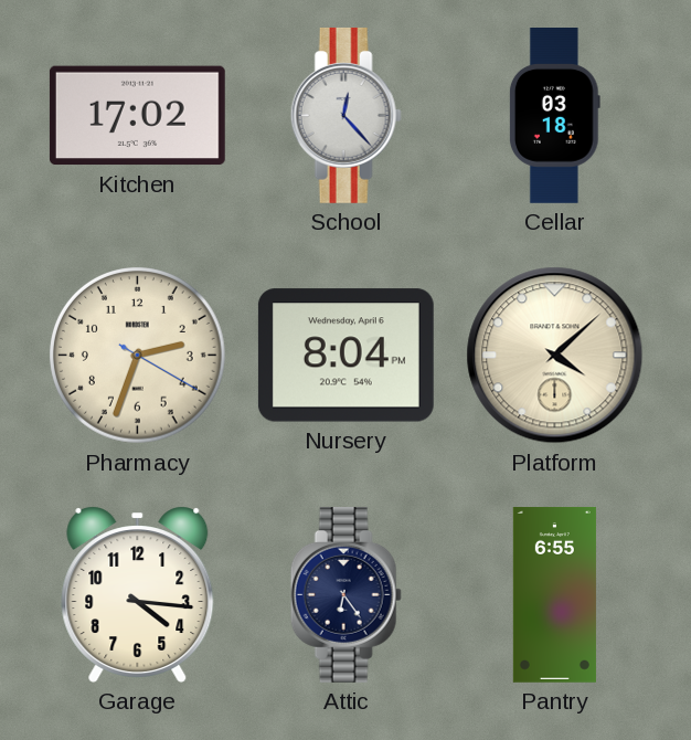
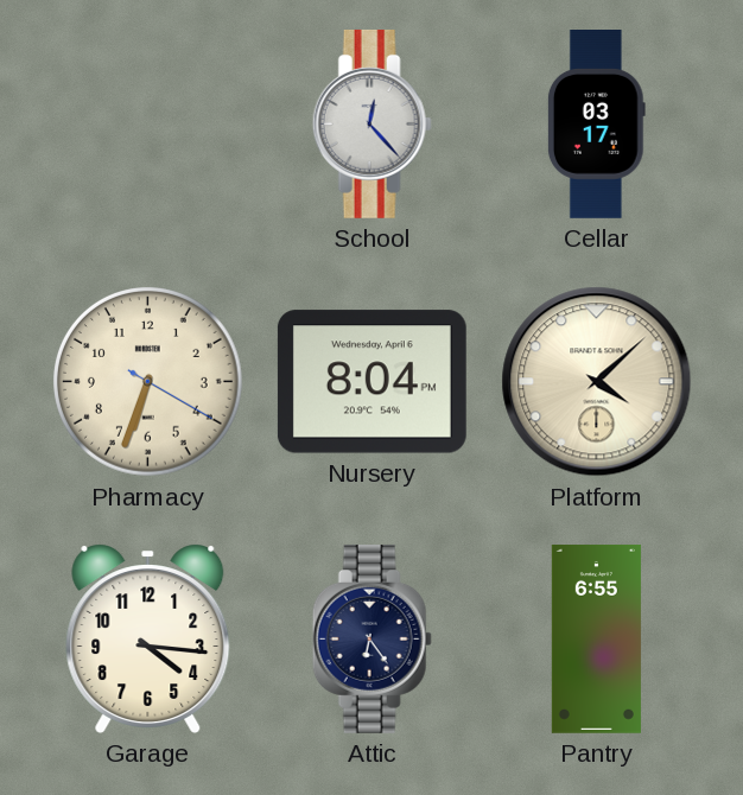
Kitchen: 17:02 -> none (137, 116)
Cellar: 03:18 -> 03:17 (596, 125)
Pharmacy: 2:33 -> 6:33 (148, 382)
